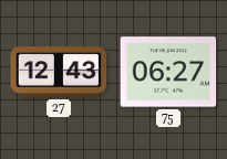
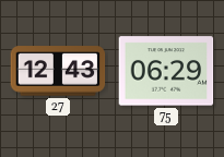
75: 06:27 -> 06:29 (166, 71)
